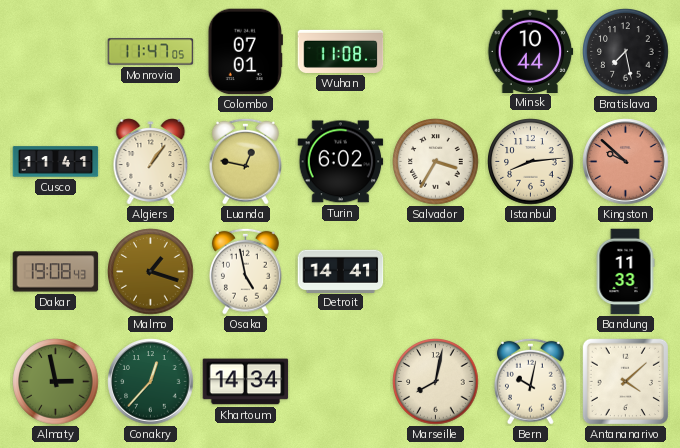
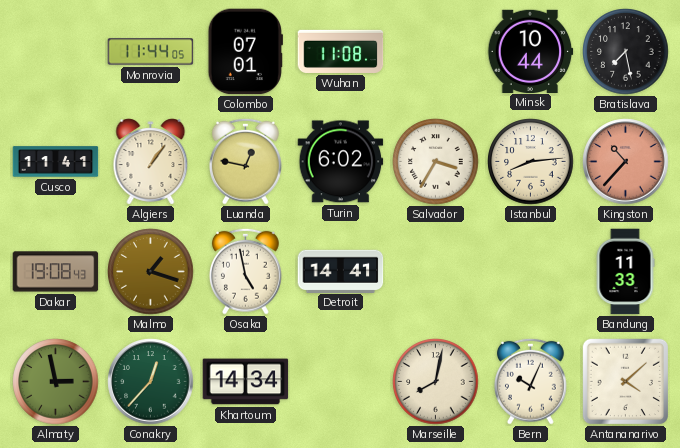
Monrovia: 11:47 -> 11:44 (151, 52)
Kingston: 9:52 -> 10:37 (626, 162)
Bern: 10:02 -> 10:04 (530, 381)
